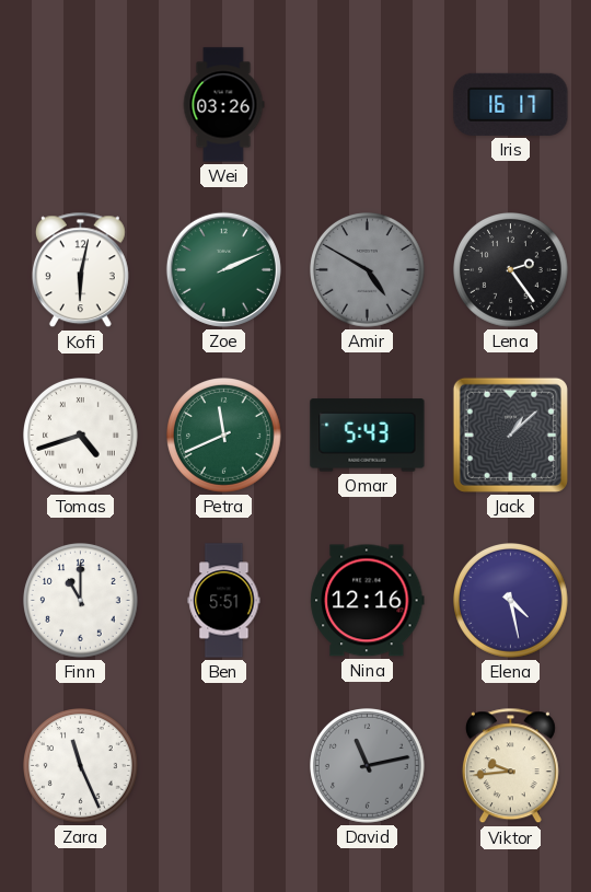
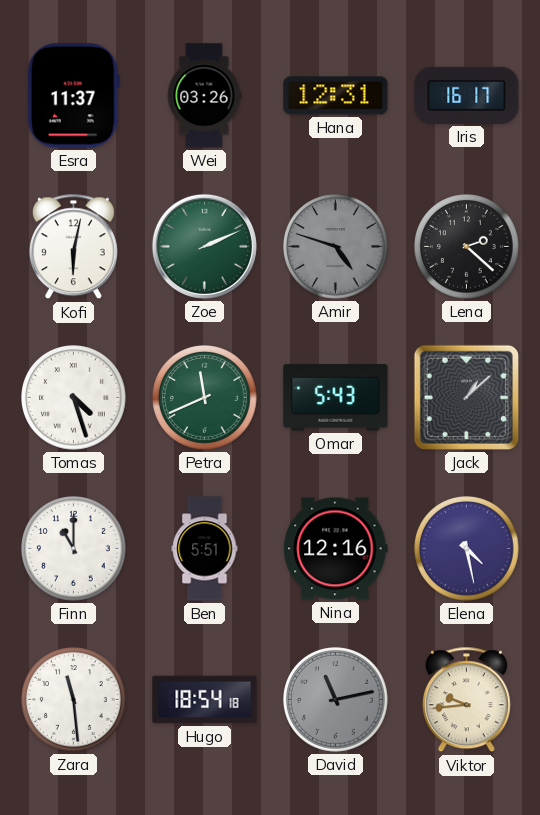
Esra: none -> 11:37 (73, 96)
Hana: none -> 12:31 (336, 96)
Amir: 4:50 -> 4:48 (336, 247)
Lena: 2:24 -> 2:22 (467, 247)
Tomas: 4:42 -> 4:27 (74, 398)
Zara: 11:26 -> 11:29 (74, 700)
Hugo: none -> 18:54 (205, 700)
